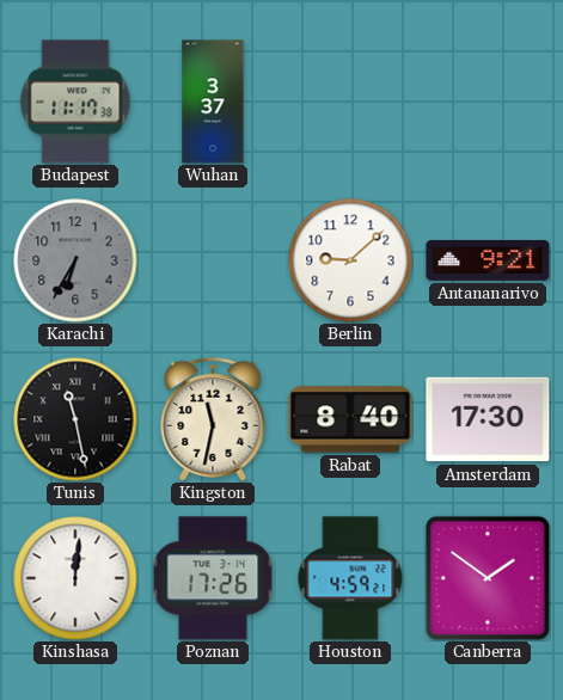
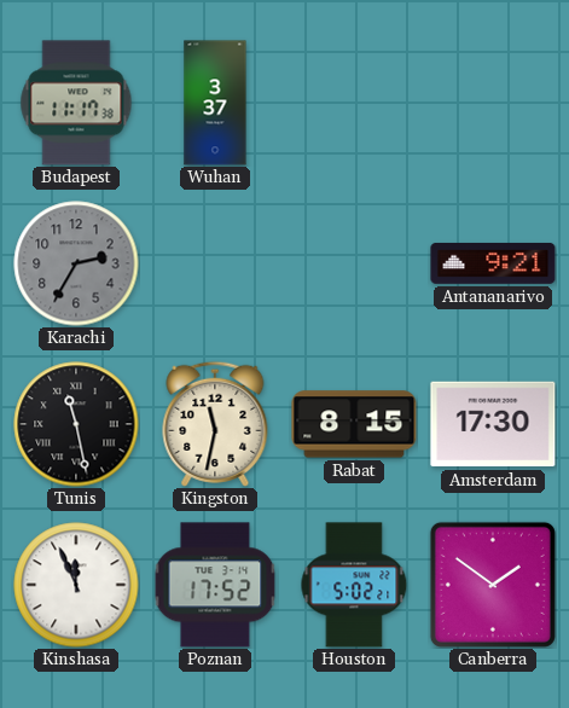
Karachi: 6:35 -> 2:35 (76, 263)
Berlin: 9:08 -> none (350, 260)
Rabat: 8:40 -> 8:15 (354, 424)
Kinshasa: 12:01 -> 11:56 (76, 585)
Poznan: 17:26 -> 17:52 (215, 585)
Houston: 4:59 -> 5:02 (354, 585)
